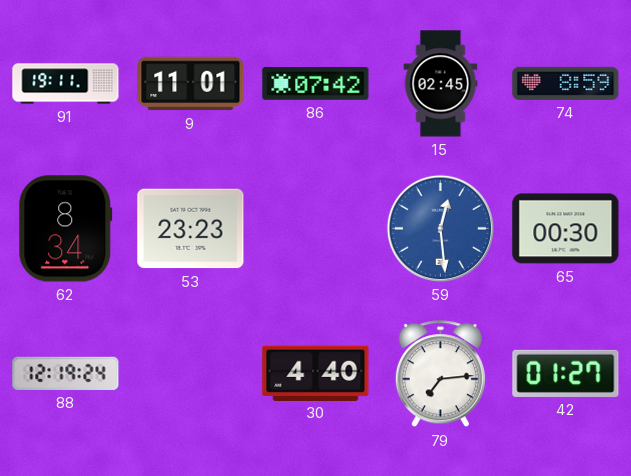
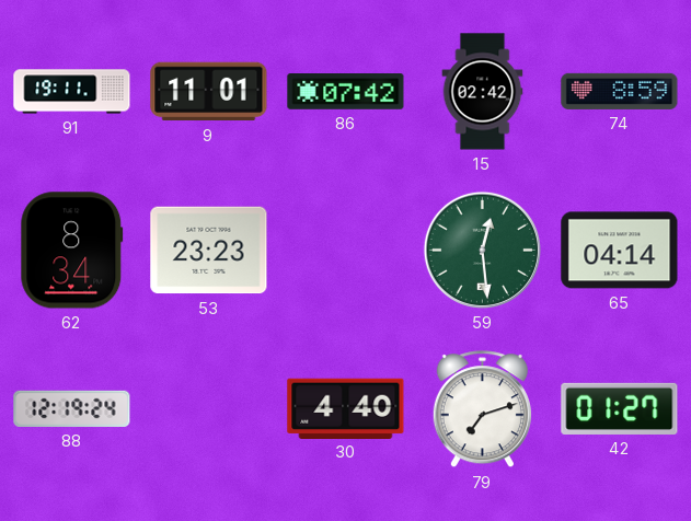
15: 02:45 -> 02:42 (483, 92)
59 dial: blue -> green (482, 250)
65: 00:30 -> 04:14 (620, 251)
79: 7:14 -> 7:12 (482, 409)
